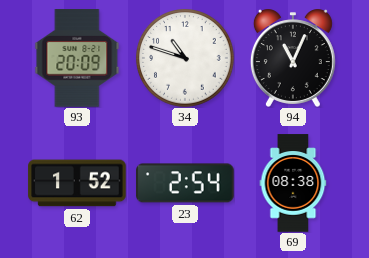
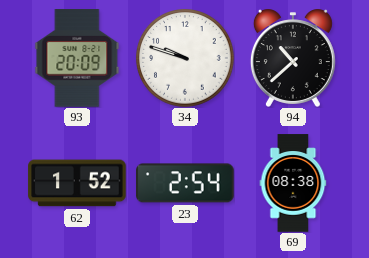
34: 10:48 -> 9:48 (185, 59)
94: 11:04 -> 10:38 (293, 58)
